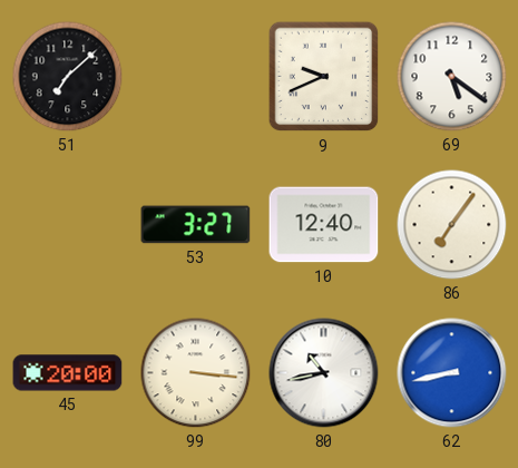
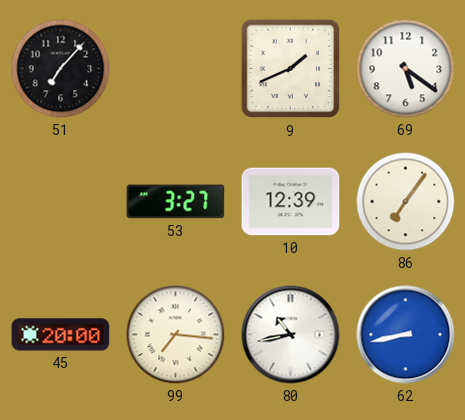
51: 7:08 -> 7:07 (61, 69)
9: 9:41 -> 1:41 (291, 69)
10: 12:40 -> 12:39 (291, 202)
99: 3:16 -> 7:16 (176, 335)
